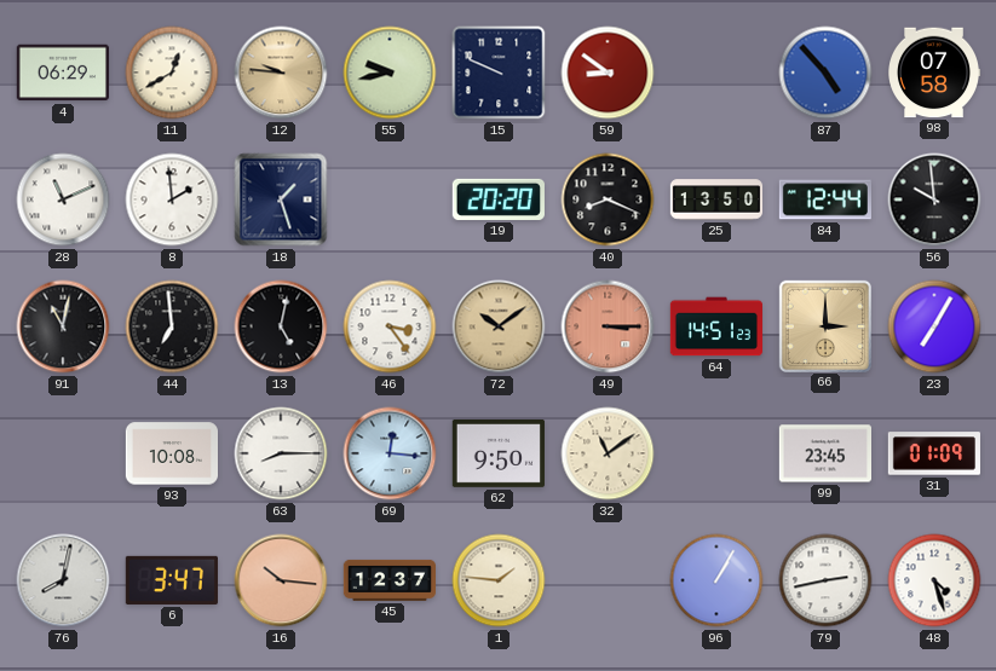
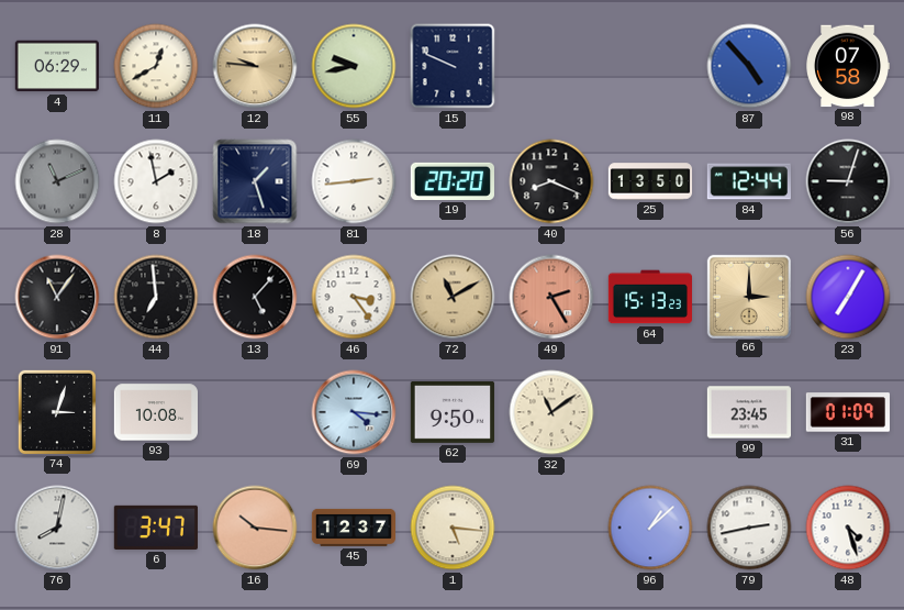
59: 8:51 -> none (608, 73)
28 dial: white -> grey (57, 181)
8: 1:59 -> 1:58 (156, 181)
81: none -> 2:44 (354, 181)
56: 9:59 -> 9:03 (848, 181)
91: 11:02 -> 11:06 (57, 297)
13: 5:02 -> 5:07 (255, 297)
72: 10:09 -> 11:10 (453, 297)
49: 3:15 -> 2:25 (551, 297)
64: 14:51 -> 15:13 (649, 297)
74: none -> 3:03 (57, 411)
63: 8:15 -> none (281, 453)
69: 12:16 -> 4:16 (354, 412)
1: 1:46 -> 5:16 (453, 528)
96: 1:05 -> 1:08 (650, 528)
